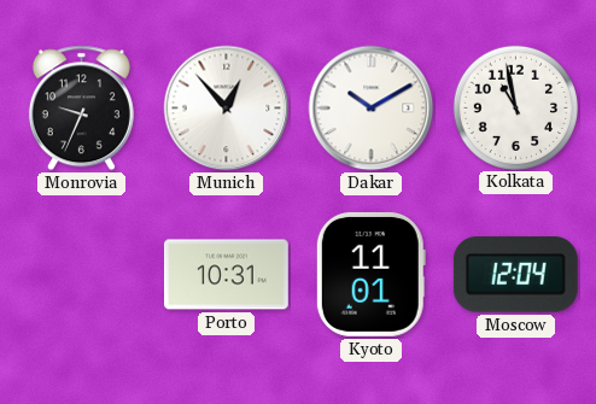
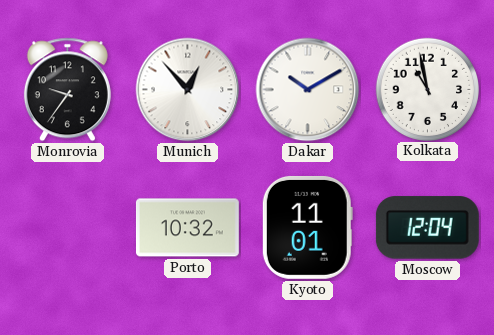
Monrovia: 9:34 -> 9:36 (67, 90)
Porto: 10:31 -> 10:32 (187, 228)
